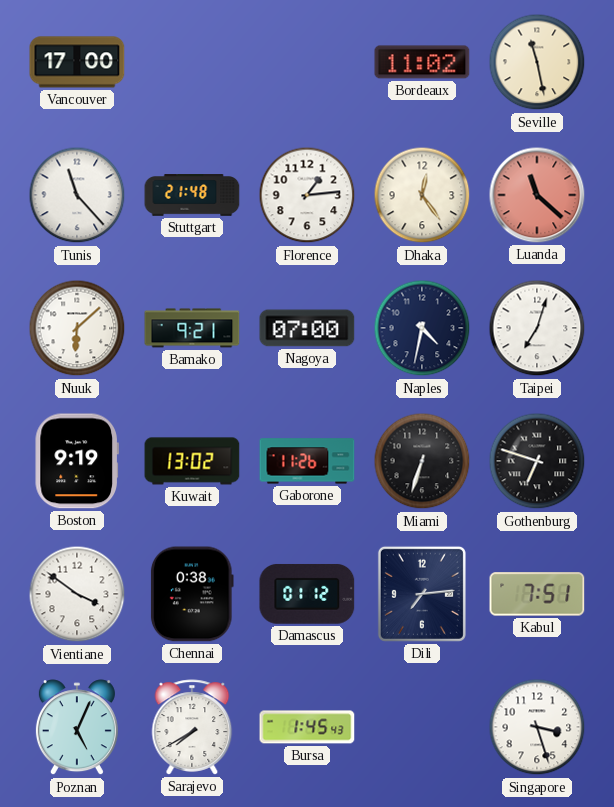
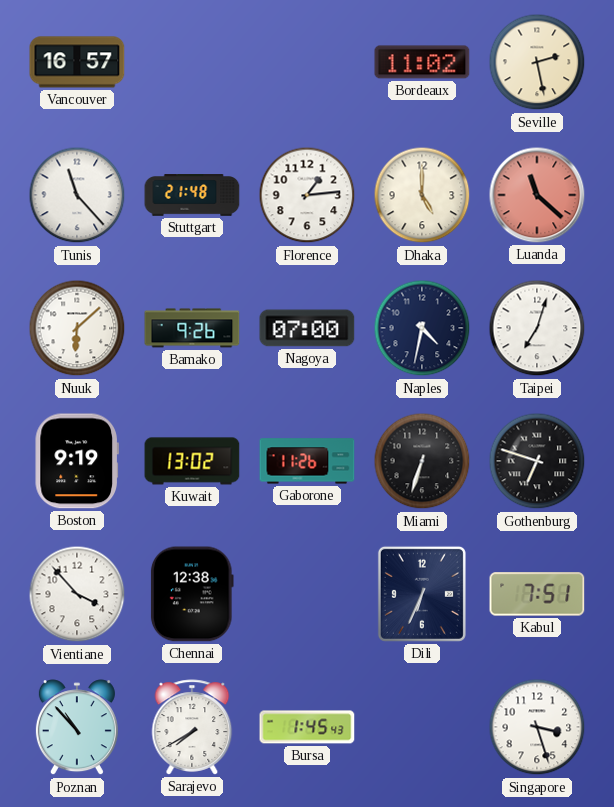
Vancouver: 17:00 -> 16:57 (77, 62)
Seville: 11:28 -> 2:28 (537, 62)
Dhaka: 12:24 -> 5:00 (422, 195)
Bamako: 9:21 -> 9:26 (192, 328)
Vientiane: 3:51 -> 3:53 (77, 594)
Chennai: 0:38 -> 12:38 (192, 594)
Damascus: 01:12 -> none (307, 594)
Dili: 7:14 -> 6:34 (422, 594)
Poznan: 5:04 -> 10:53 (77, 728)
